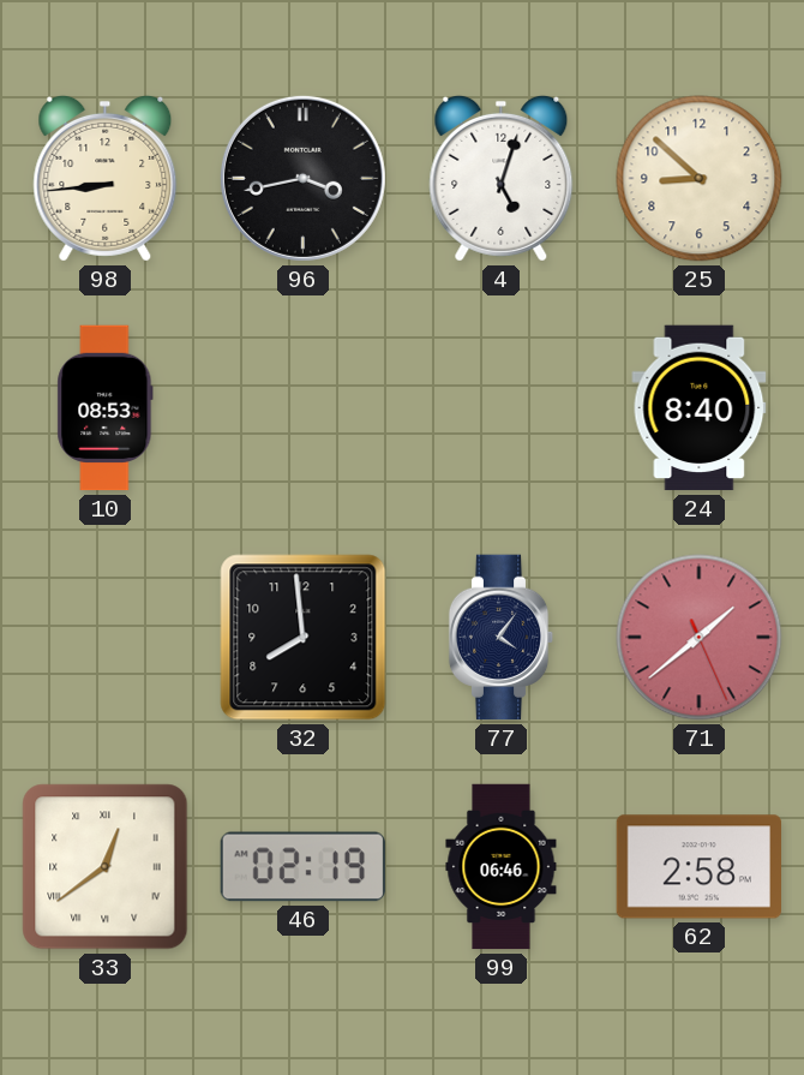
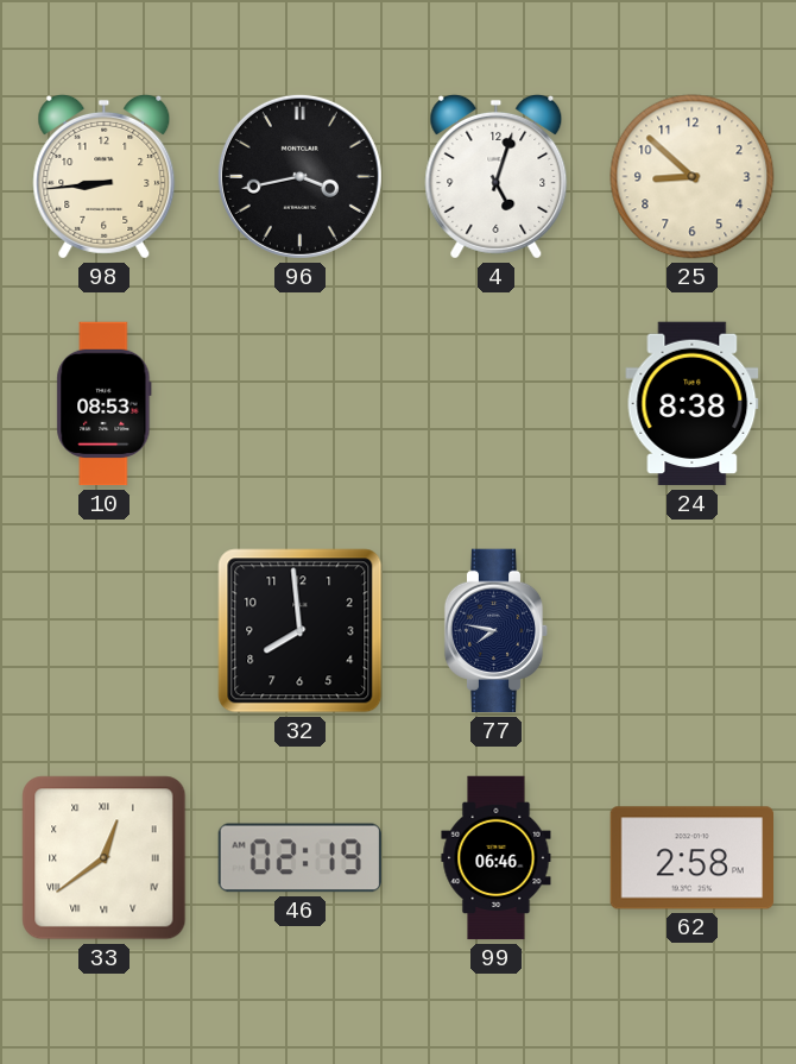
24: 8:40 -> 8:38 (693, 404)
77: 4:06 -> 7:47 (497, 631)
71: 1:38 -> none (700, 638)
